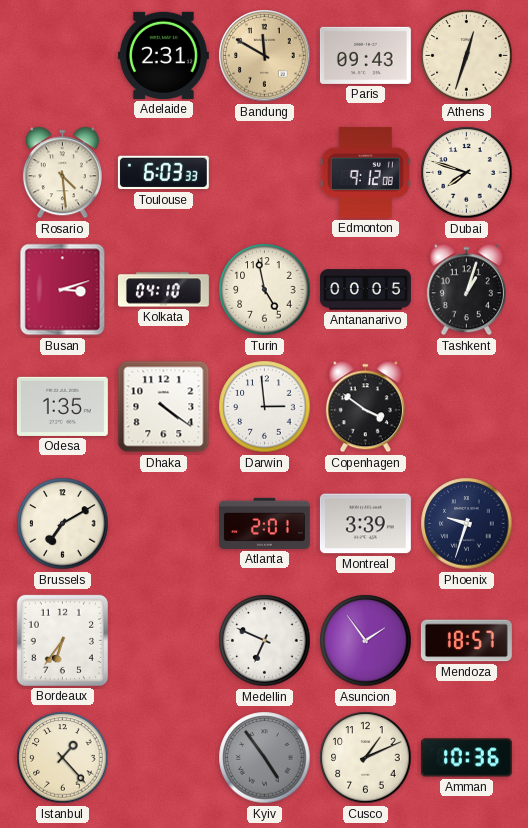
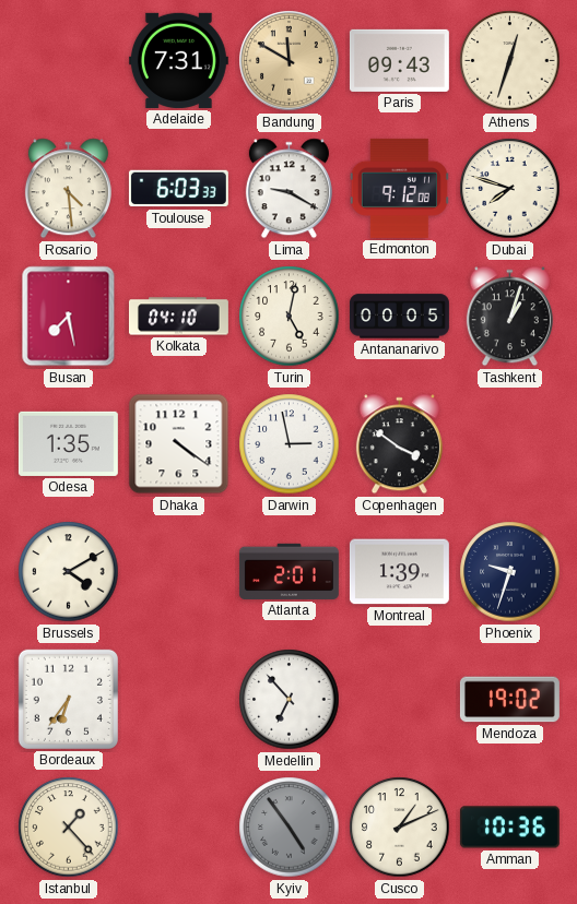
Adelaide: 2:31 -> 7:31 (178, 60)
Lima: none -> 9:20 (288, 189)
Busan: 3:12 -> 7:28 (69, 317)
Turin: 4:58 -> 5:02 (290, 317)
Darwin: 2:59 -> 2:58 (290, 444)
Brussels: 7:10 -> 4:10 (69, 572)
Montreal: 3:39 -> 1:39 (399, 572)
Medellin: 6:49 -> 6:53 (290, 700)
Asuncion: 1:54 -> none (366, 641)
Mendoza: 18:57 -> 19:02 (509, 700)
